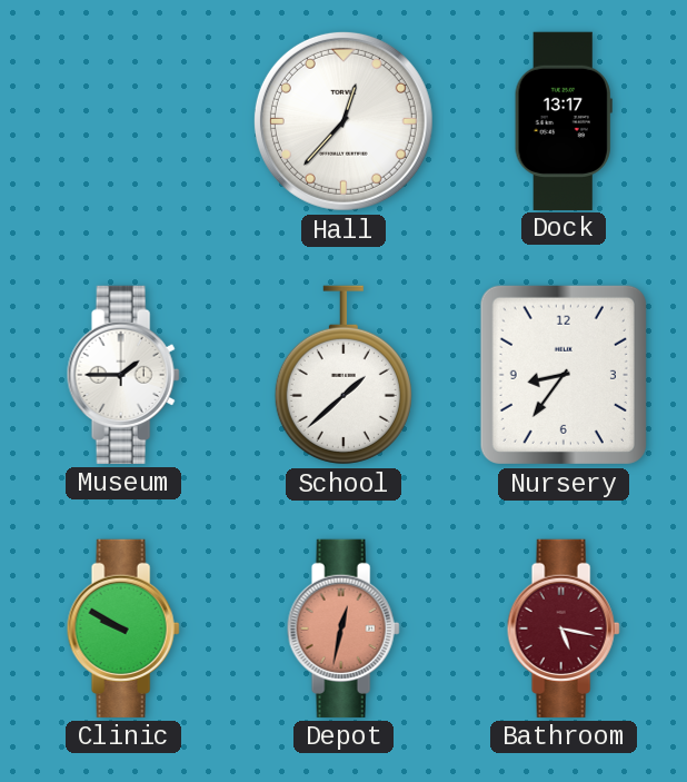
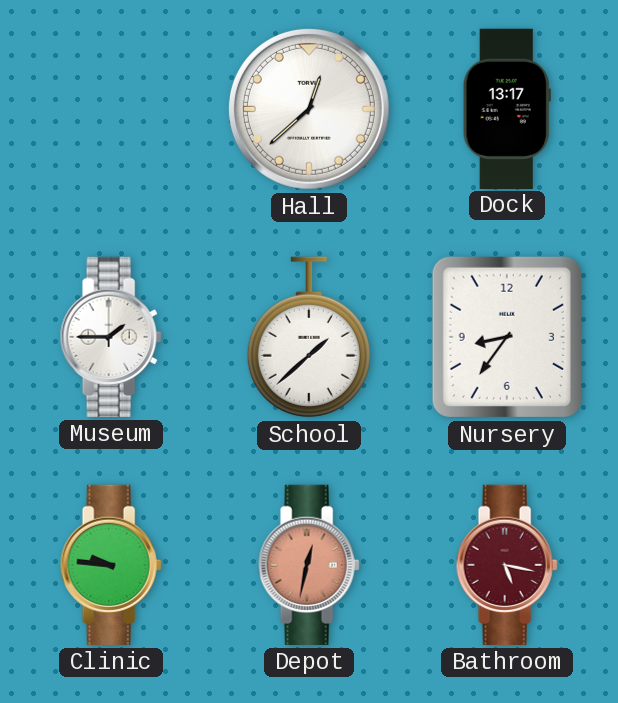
Hall: 12:37 -> 12:38 (309, 109)
Clinic: 9:50 -> 9:46 (111, 565)
